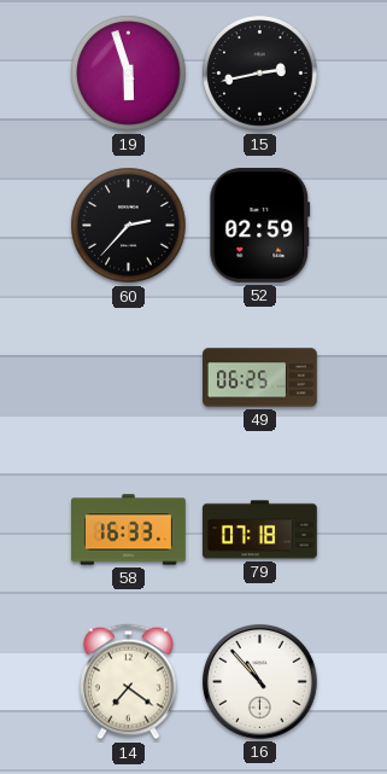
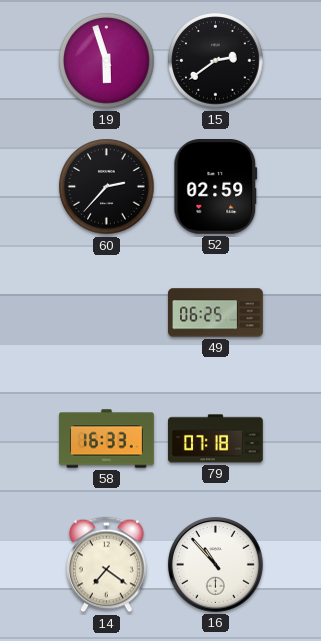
15: 2:43 -> 2:39 (216, 61)
